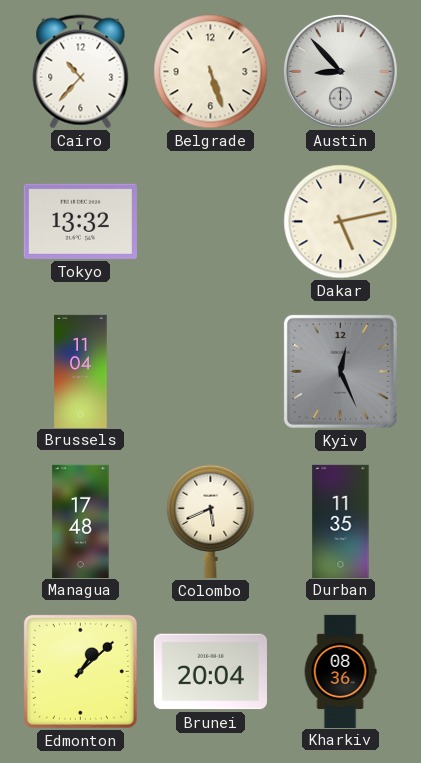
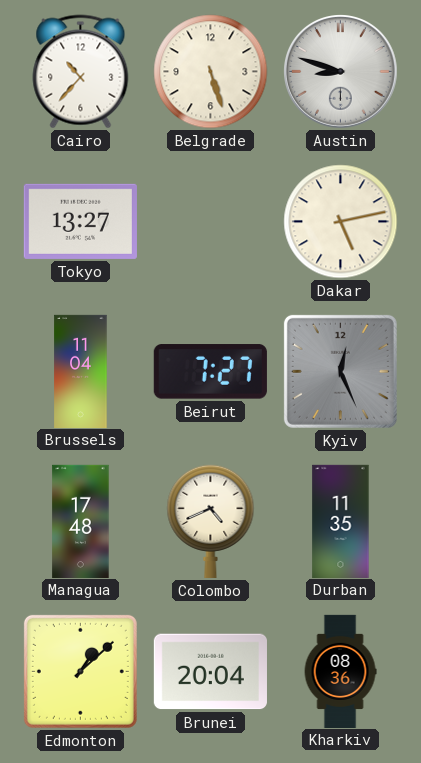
Austin: 8:53 -> 8:48 (341, 72)
Tokyo: 13:32 -> 13:27 (80, 221)
Beirut: none -> 7:27 (210, 372)
Colombo: 5:41 -> 4:41 (211, 521)
